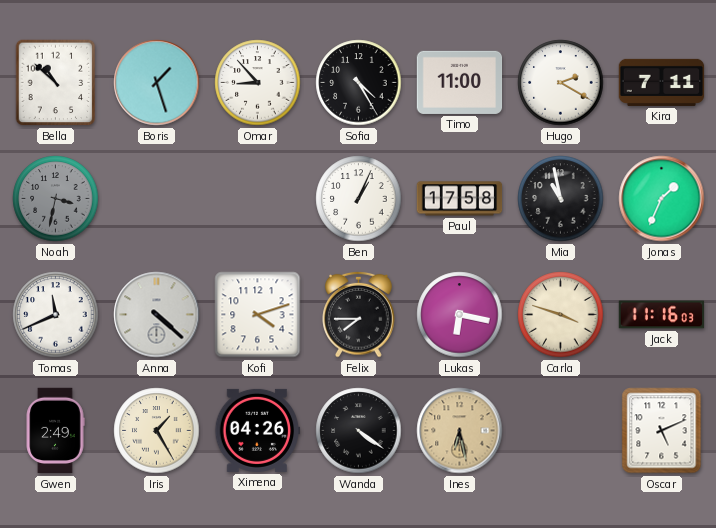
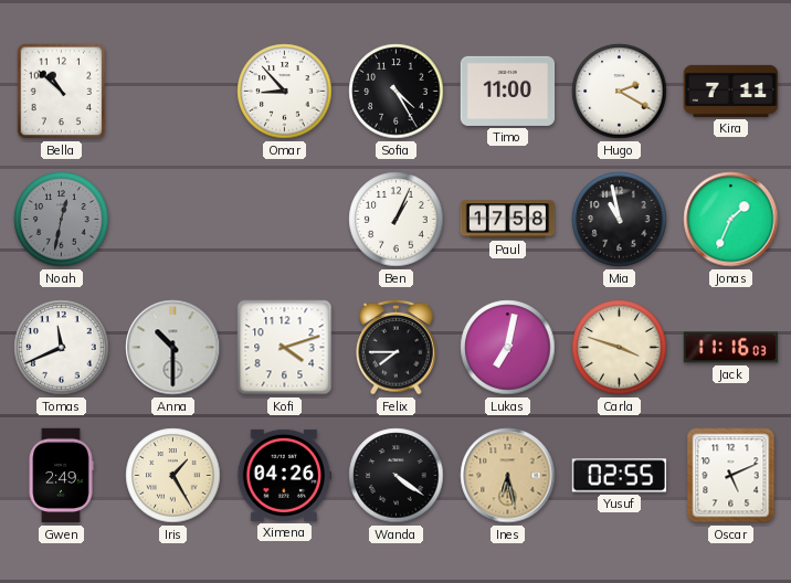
Boris: 1:27 -> none (157, 83)
Noah: 3:32 -> 12:32 (62, 220)
Anna: 4:22 -> 10:30 (173, 348)
Lukas: 6:17 -> 7:02 (508, 348)
Yusuf: none -> 02:55 (620, 476)
